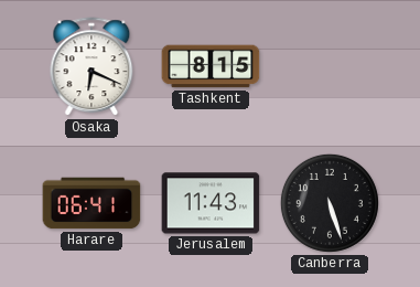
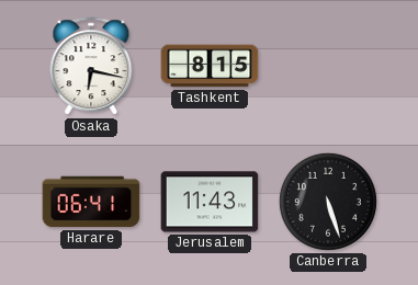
Osaka: 6:19 -> 6:17 (91, 67)
